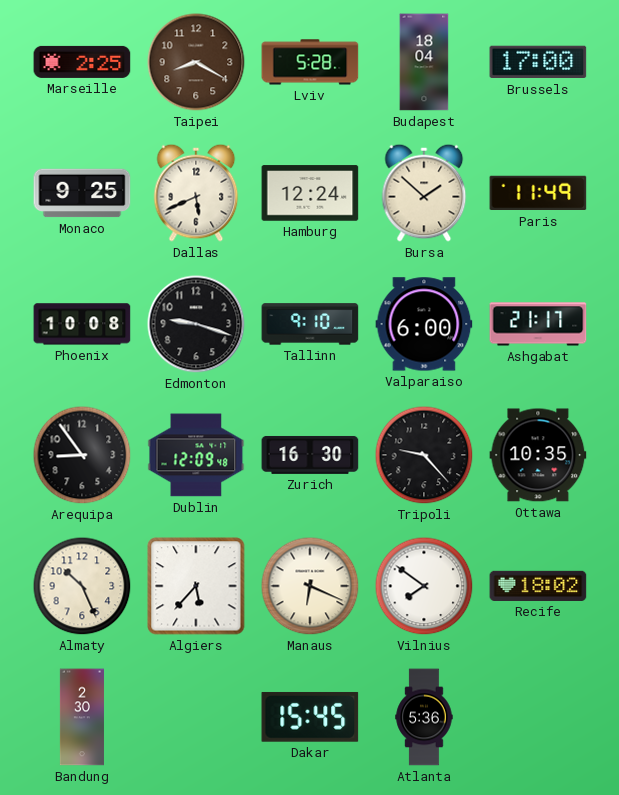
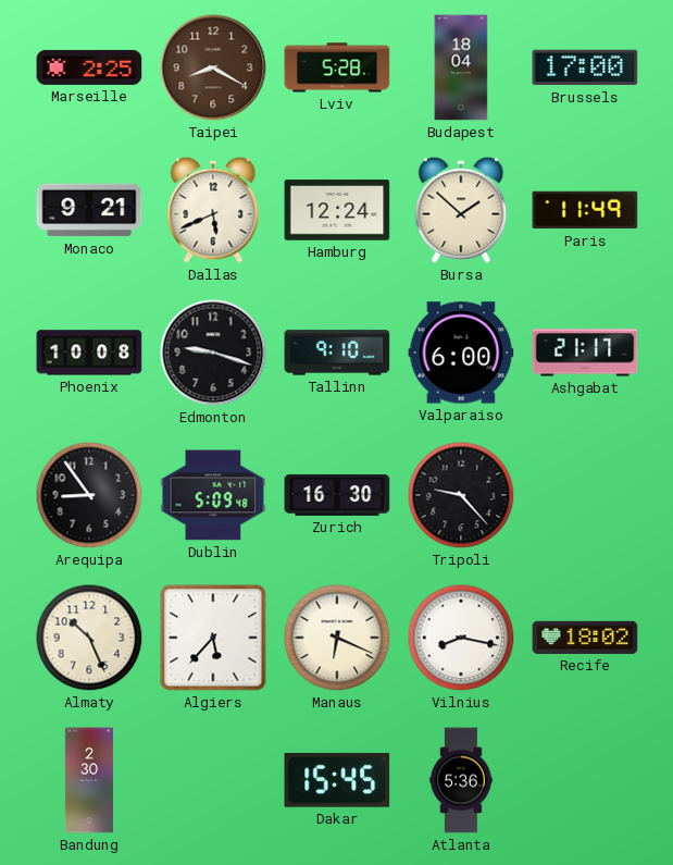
Monaco: 9:25 -> 9:21 (89, 210)
Dublin: 12:09 -> 5:09 (213, 495)
Ottawa: 10:35 -> none (538, 455)
Vilnius: 7:51 -> 8:17 (461, 638)
